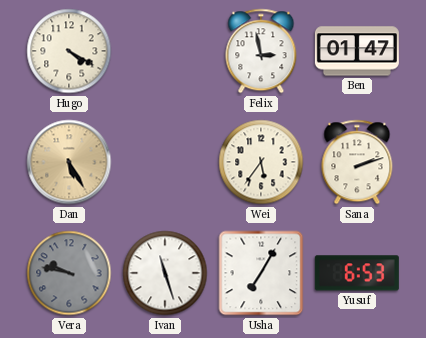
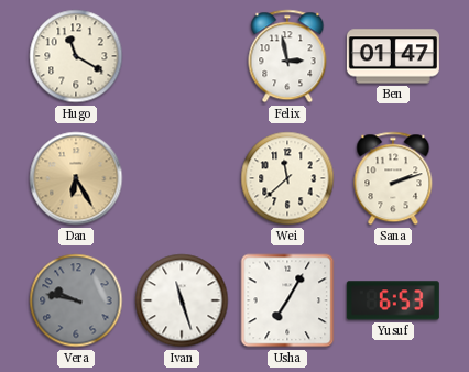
Hugo: 4:20 -> 11:20 (76, 56)
Dan: 5:25 -> 6:25 (76, 178)
Wei: 5:36 -> 11:38 (287, 178)
